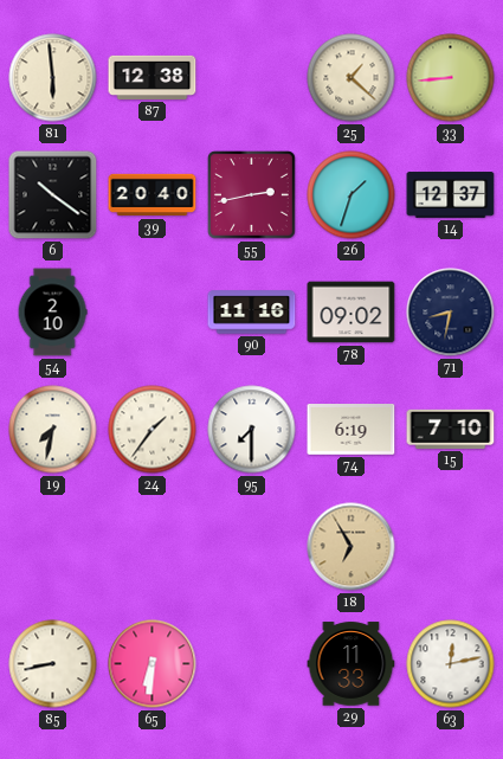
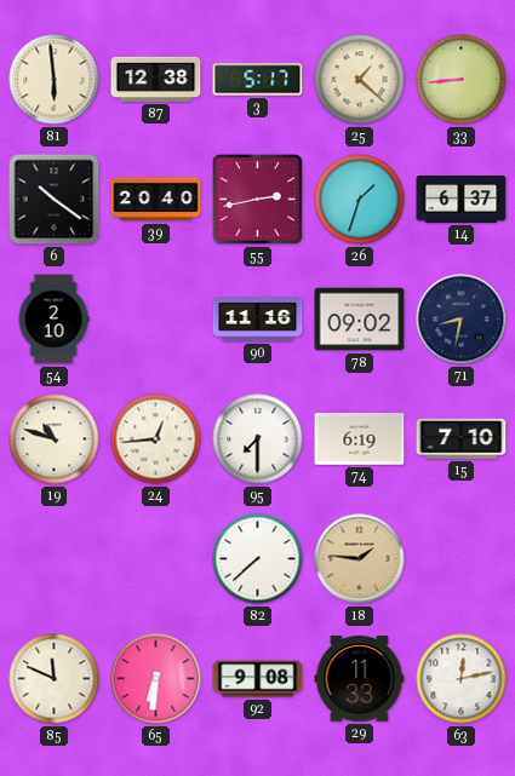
3: none -> 5:17 (258, 80)
14: 12:37 -> 6:37 (462, 200)
19: 7:32 -> 10:48 (55, 439)
24: 1:36 -> 12:44 (156, 439)
82: none -> 7:38 (258, 559)
18: 6:55 -> 1:46 (360, 559)
85: 8:43 -> 11:49 (55, 679)
92: none -> 9:08 (258, 679)
